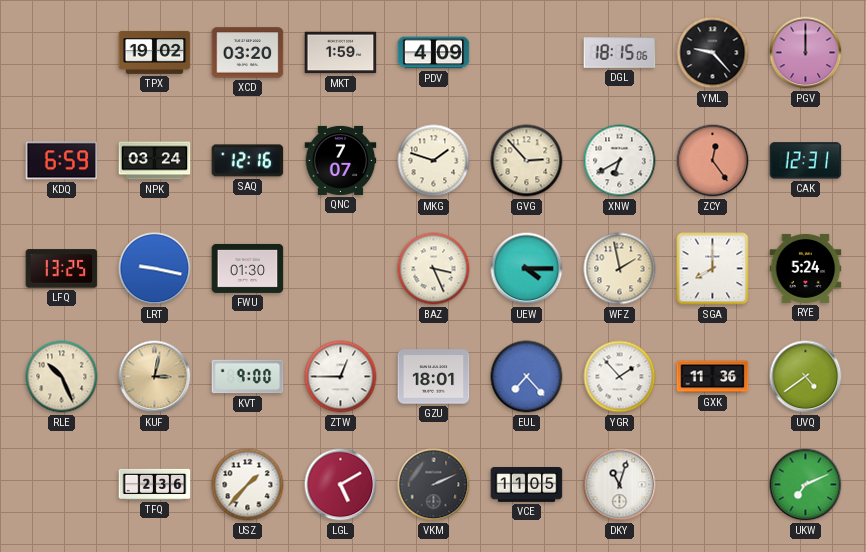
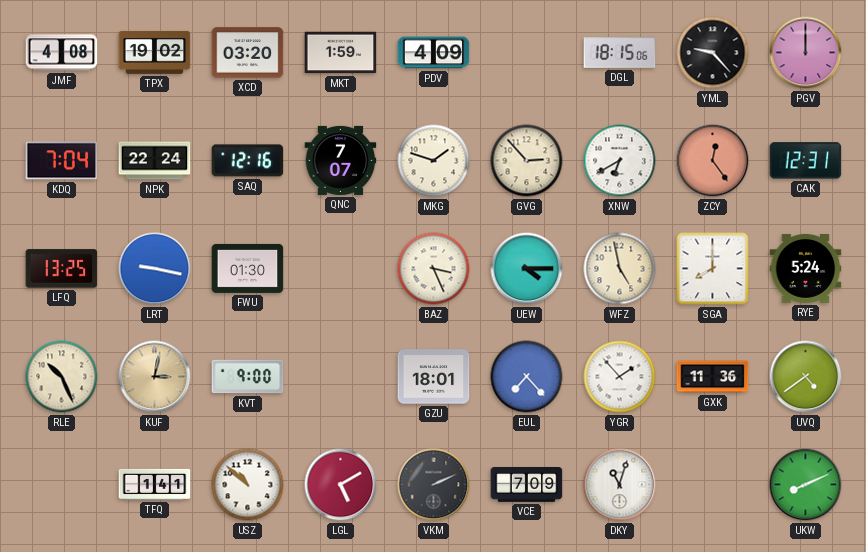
JMF: none -> 4:08 (62, 53)
KDQ: 6:59 -> 7:04 (62, 161)
NPK: 03:24 -> 22:24 (155, 161)
WFZ: 1:58 -> 4:58 (620, 269)
ZTW: 12:45 -> none (341, 377)
TFQ: 2:36 -> 1:41 (155, 484)
USZ: 1:37 -> 10:52 (248, 485)
VCE: 11:05 -> 7:09 (527, 485)
UKW: 7:11 -> 8:11 (806, 485)
